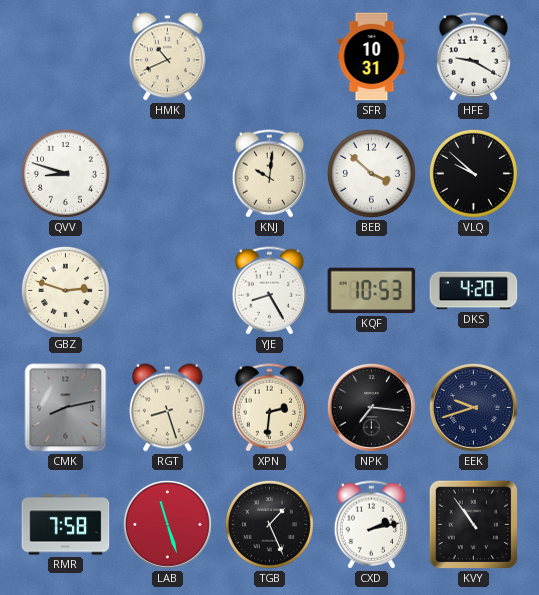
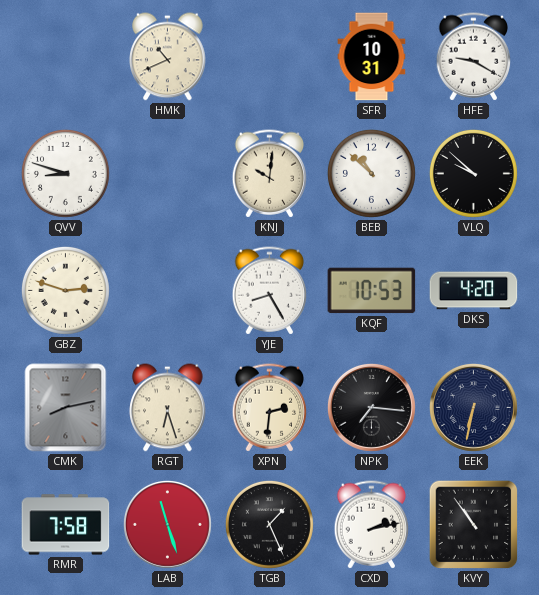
BEB: 3:52 -> 10:52 (371, 173)
RGT: 8:27 -> 6:27 (168, 408)
EEK: 9:42 -> 6:32 (473, 407)
